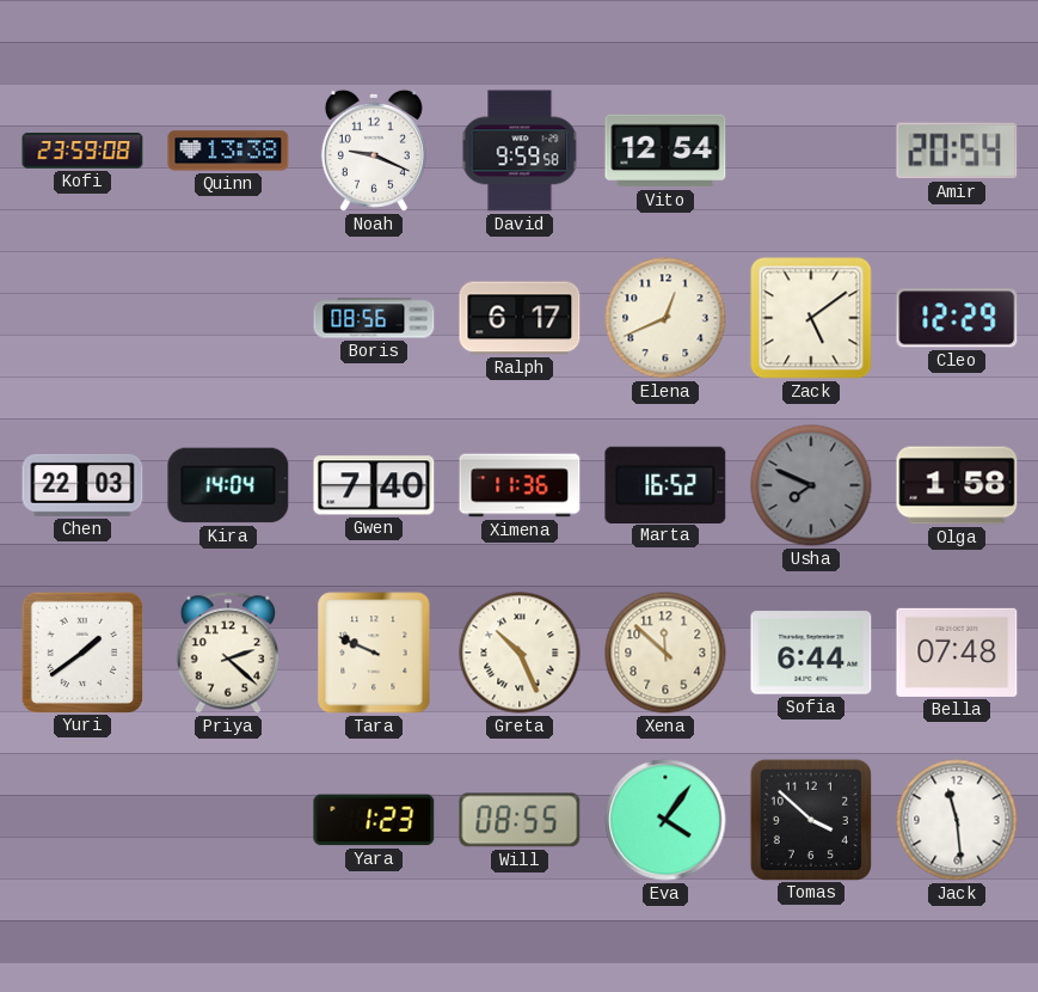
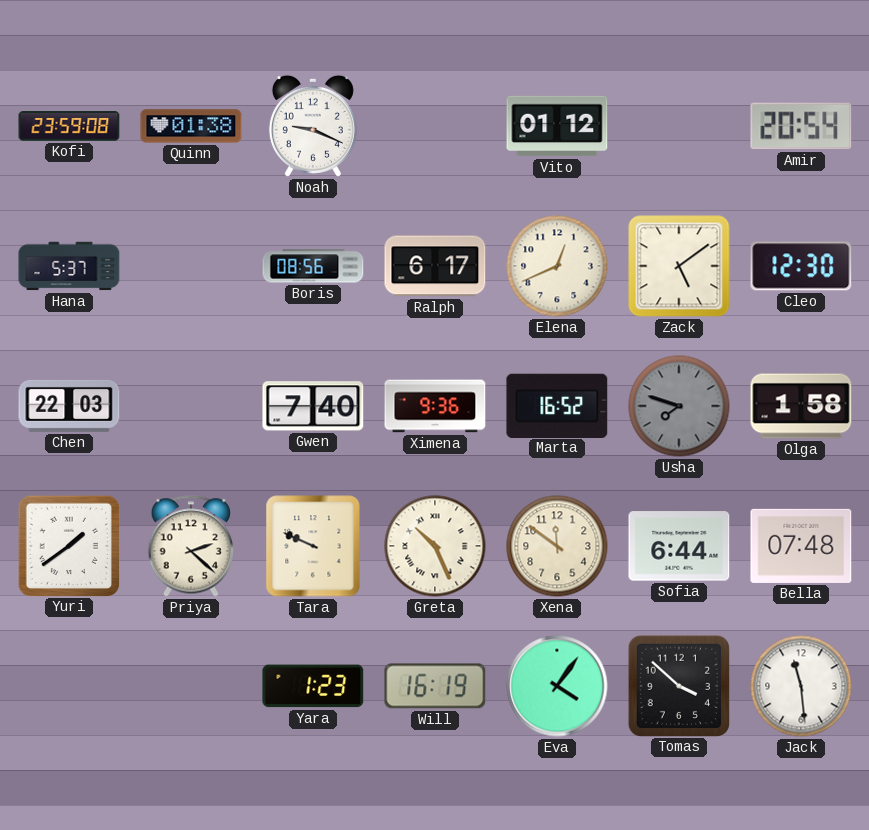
Quinn: 13:38 -> 01:38 (191, 126)
David: 9:59 -> none (520, 151)
Vito: 12:54 -> 01:12 (557, 126)
Hana: none -> 5:37 (69, 266)
Cleo: 12:29 -> 12:30 (801, 266)
Kira: 14:04 -> none (228, 485)
Ximena: 11:36 -> 9:36 (435, 406)
Usha: 7:49 -> 7:48 (679, 406)
Xena: 11:52 -> 11:51 (557, 546)
Will: 08:55 -> 16:19 (435, 686)
